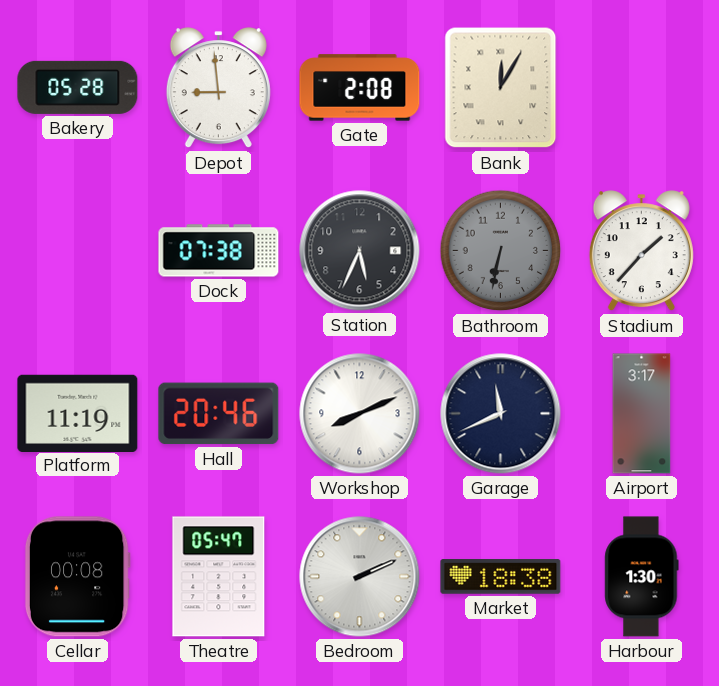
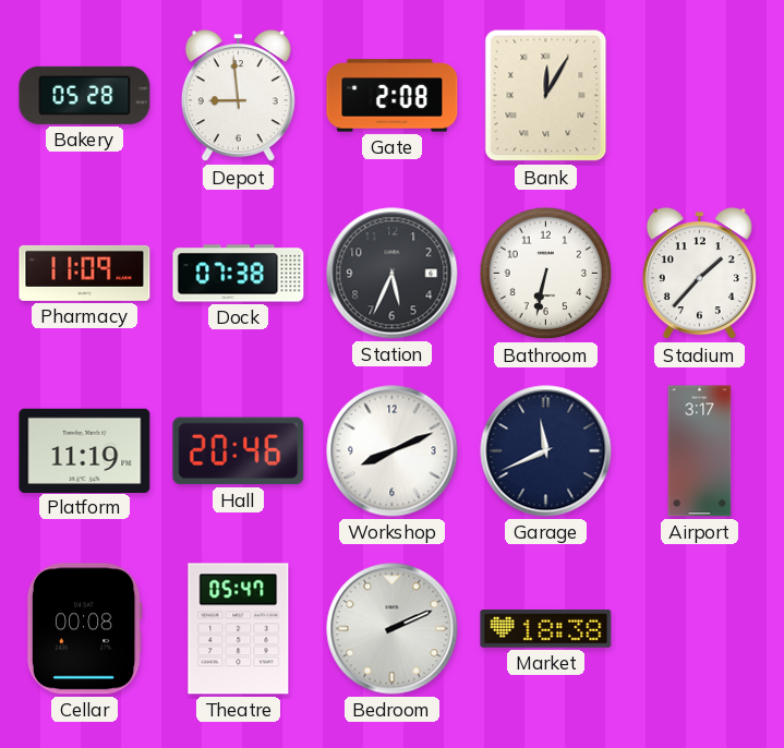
Pharmacy: none -> 11:09 (85, 273)
Bathroom dial: grey -> white (546, 274)
Harbour: 1:30 -> none (642, 577)
